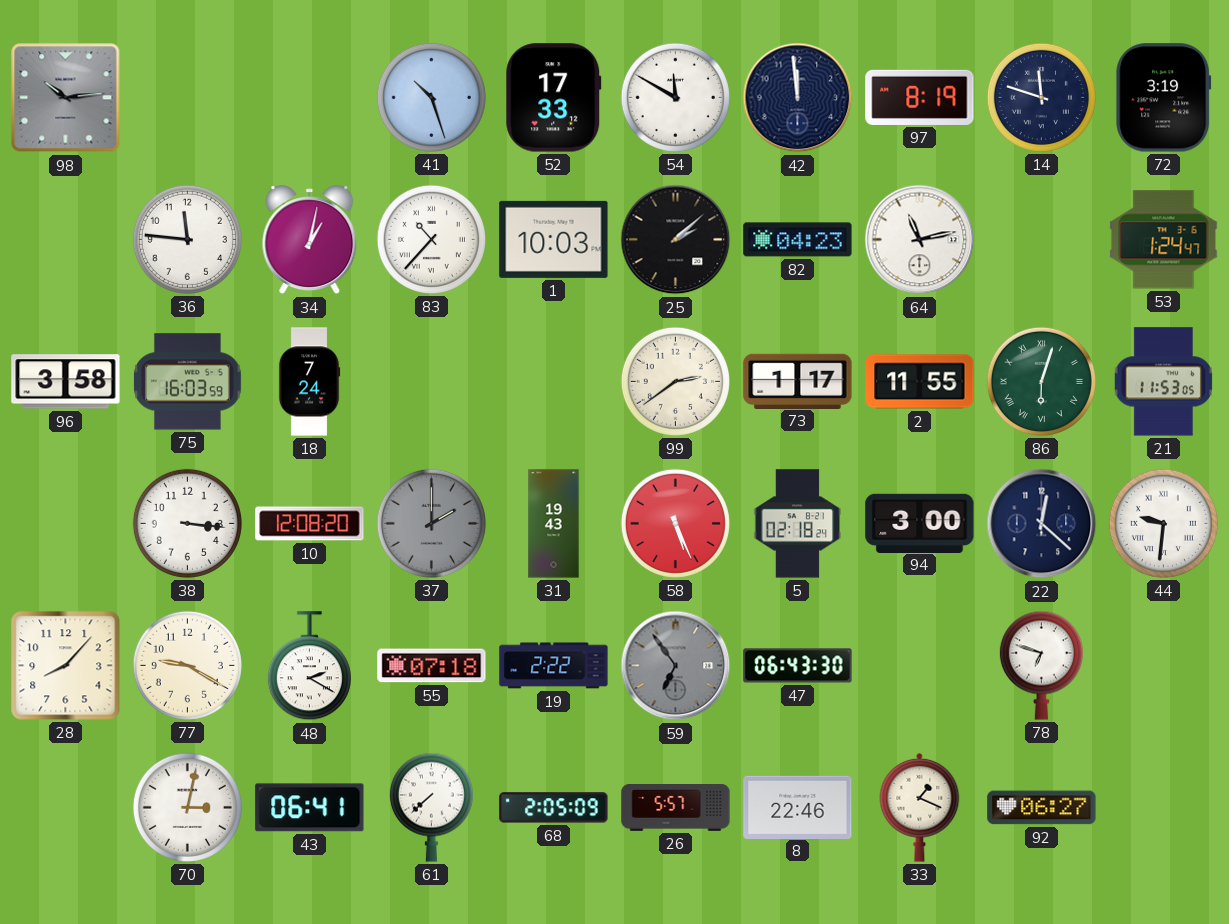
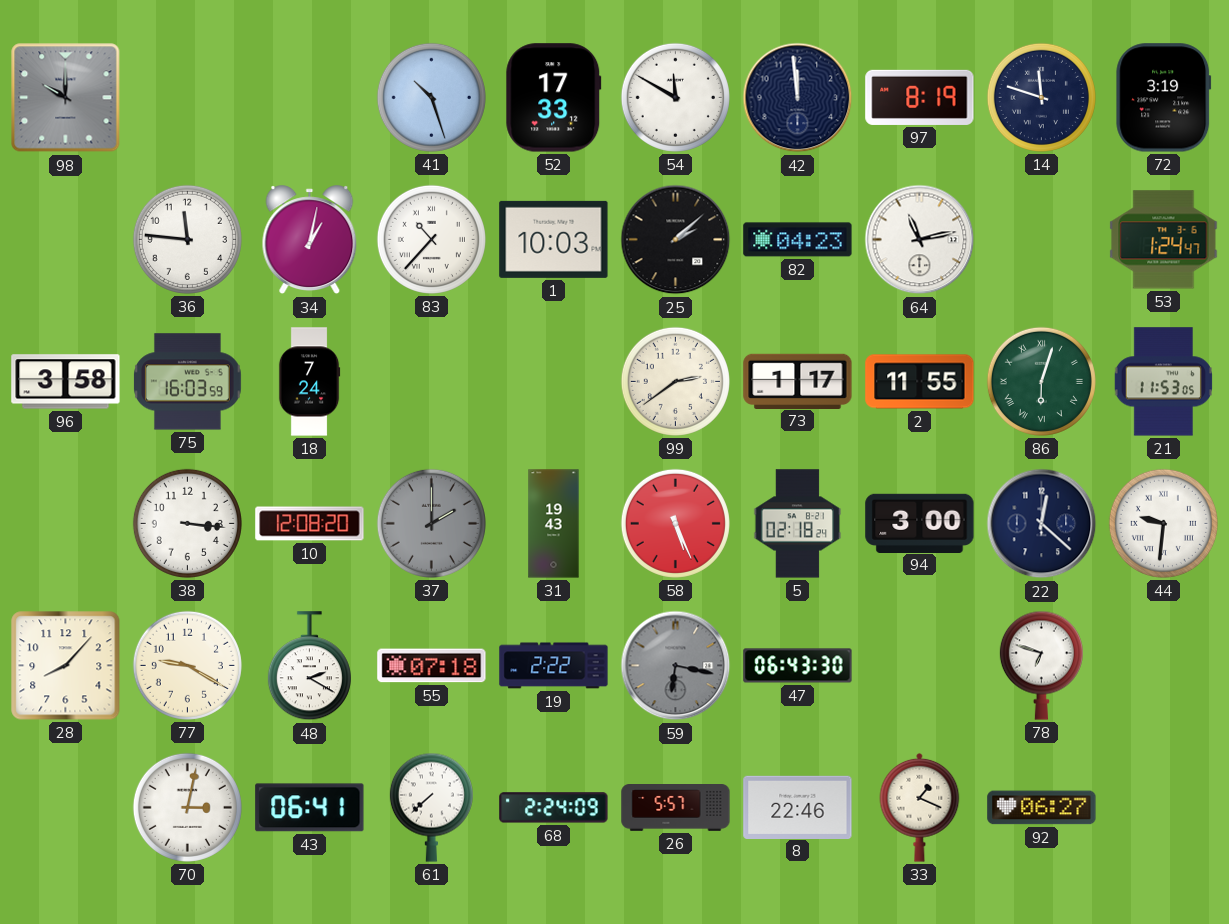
98: 10:14 -> 10:00 (66, 98)
59: 6:54 -> 6:17 (676, 666)
68: 2:05 -> 2:24 (554, 808)
